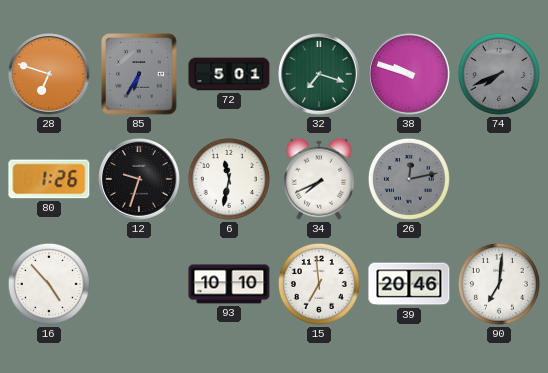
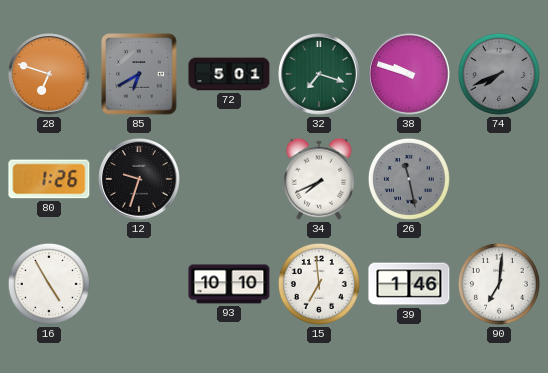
85: 6:35 -> 6:40 (139, 74)
6: 11:32 -> none (229, 179)
26: 12:13 -> 11:28 (409, 179)
16: 4:53 -> 4:55 (49, 284)
39: 20:46 -> 1:46 (409, 284)
